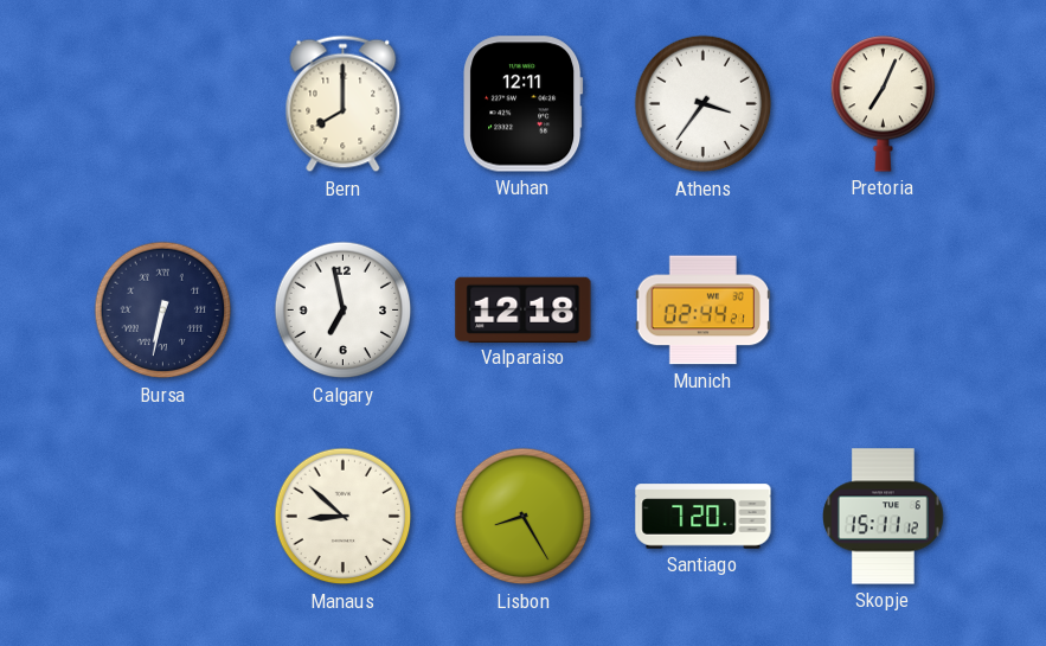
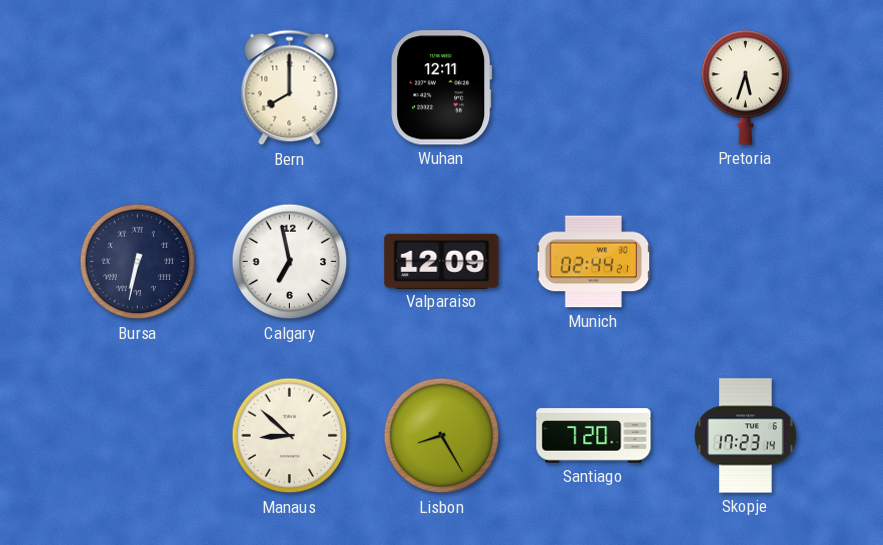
Athens: 3:36 -> none (704, 104)
Pretoria: 7:04 -> 5:33 (746, 88)
Valparaiso: 12:18 -> 12:09 (442, 261)
Skopje: 15:11 -> 17:23 (746, 436)
